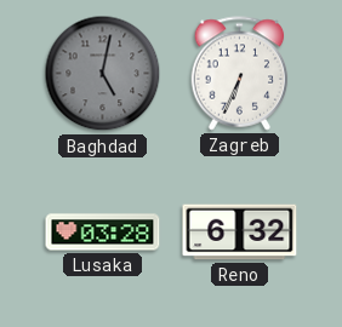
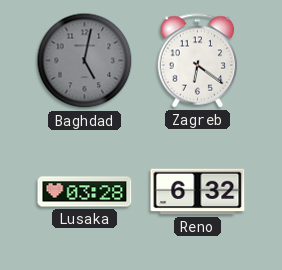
Zagreb: 6:34 -> 6:21 (198, 61)
